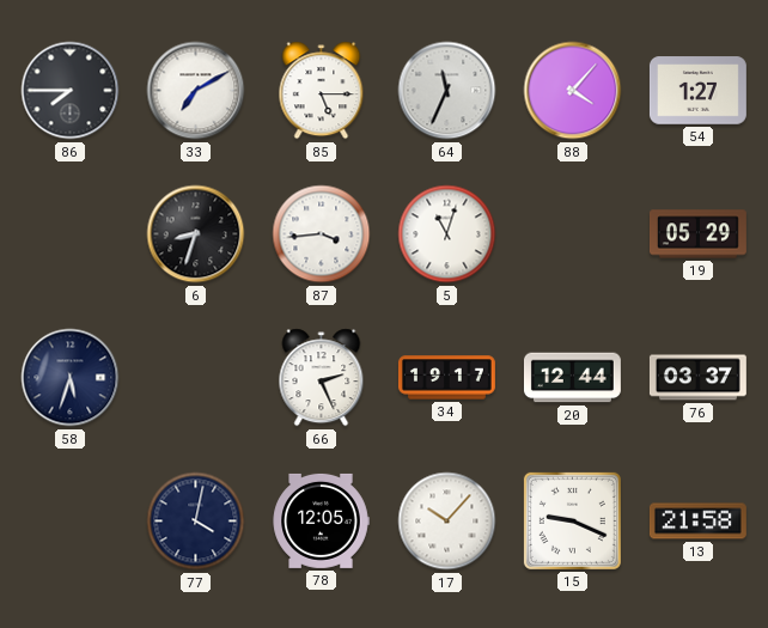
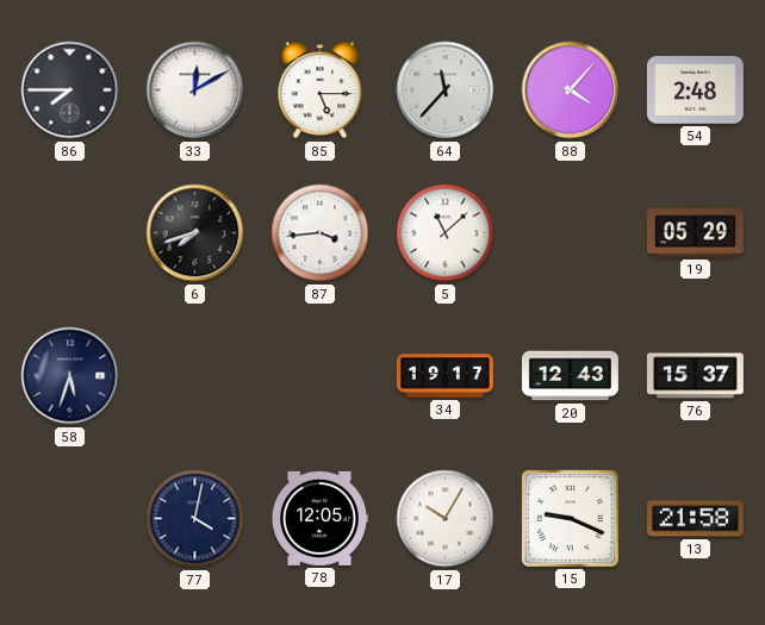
33: 7:10 -> 12:10 (195, 90)
64: 11:34 -> 11:37 (446, 90)
54: 1:27 -> 2:48 (695, 90)
6: 8:33 -> 7:42 (195, 233)
5: 11:03 -> 11:08 (446, 233)
66: 2:26 -> none (322, 378)
20: 12:44 -> 12:43 (570, 376)
76: 03:37 -> 15:37 (695, 376)
17: 10:07 -> 10:05 (446, 519)
